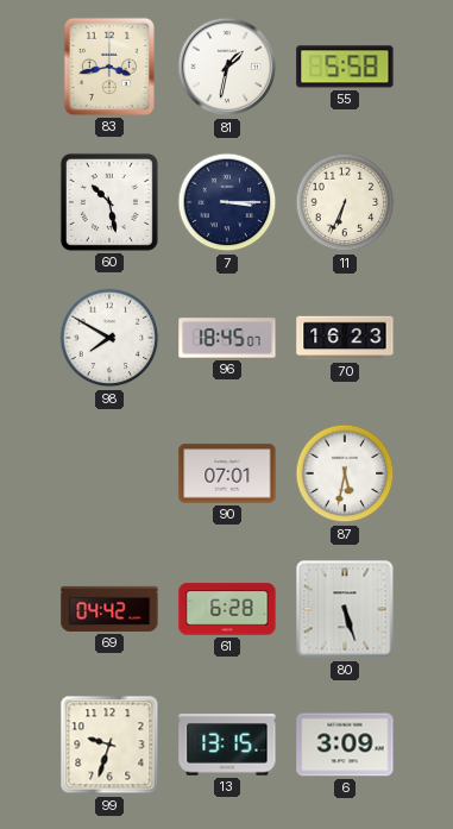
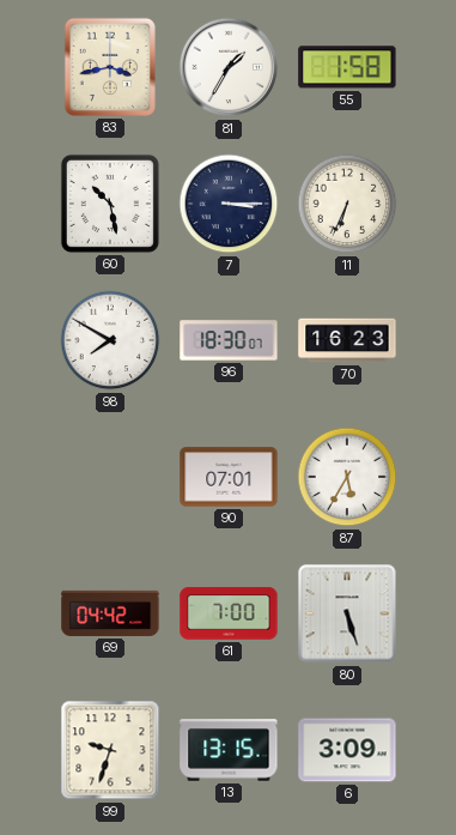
81: 1:32 -> 1:35 (229, 67)
55: 5:58 -> 1:58 (347, 67)
96: 18:45 -> 18:30 (229, 340)
87: 5:32 -> 5:35 (347, 477)
61: 6:28 -> 7:00 (229, 613)
